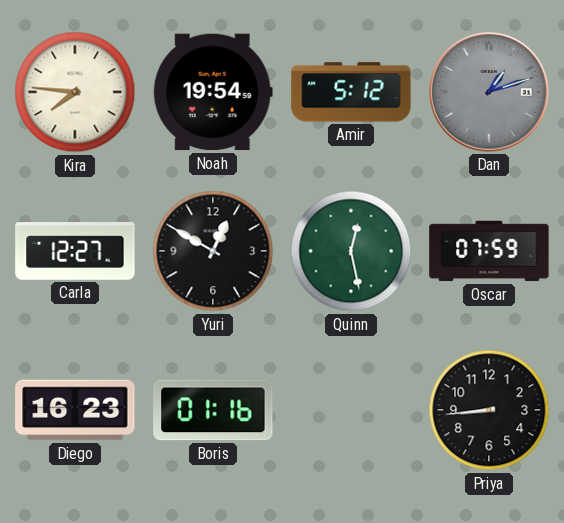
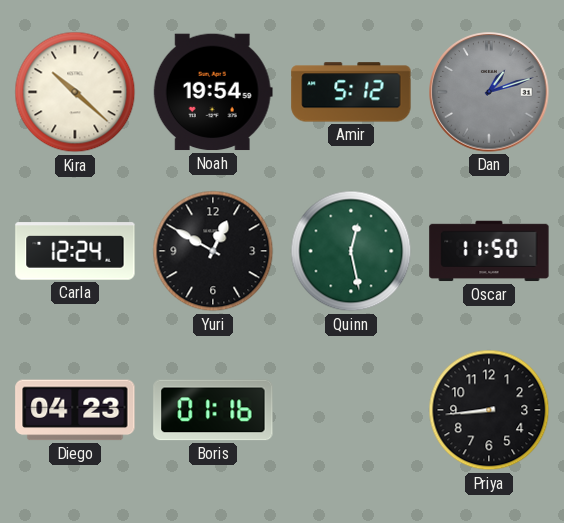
Kira: 7:46 -> 10:22 (75, 92)
Carla: 12:27 -> 12:24 (75, 251)
Oscar: 07:59 -> 11:50 (489, 251)
Diego: 16:23 -> 04:23 (75, 410)
